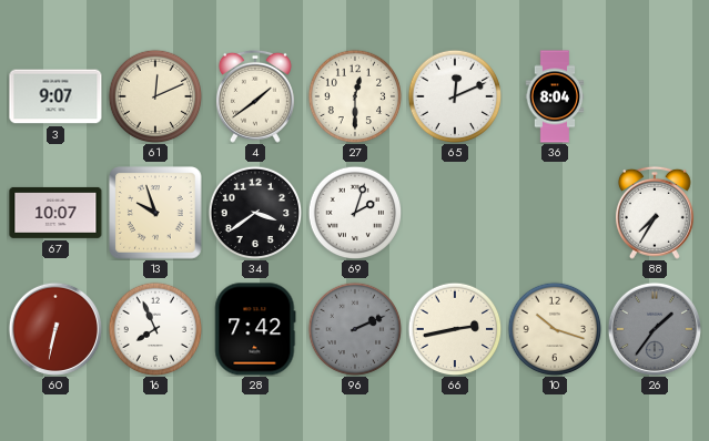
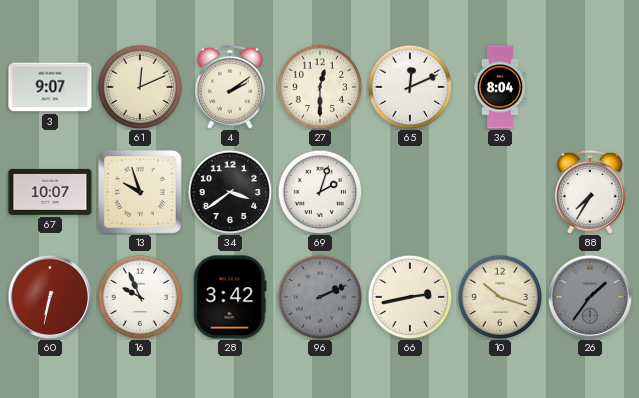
4: 1:39 -> 2:09 (230, 87)
16: 7:56 -> 9:56 (140, 297)
28: 7:42 -> 3:42 (230, 297)
